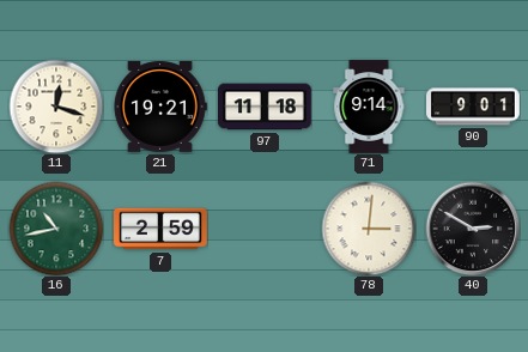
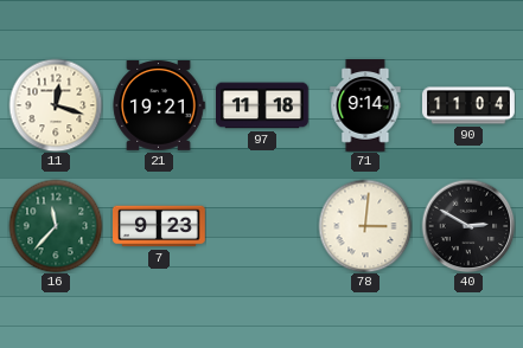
90: 9:01 -> 11:04 (470, 105)
16: 10:43 -> 11:37 (56, 226)
7: 2:59 -> 9:23 (160, 226)
